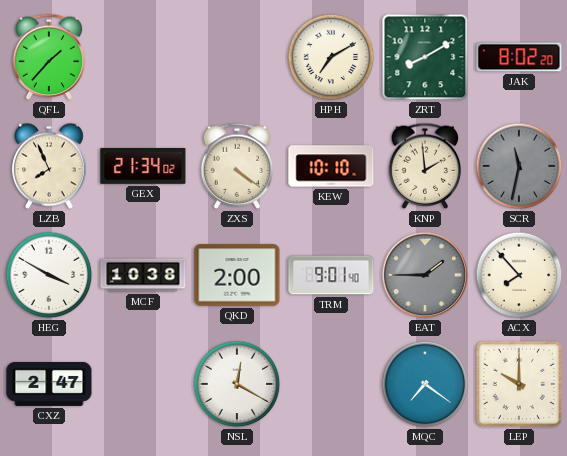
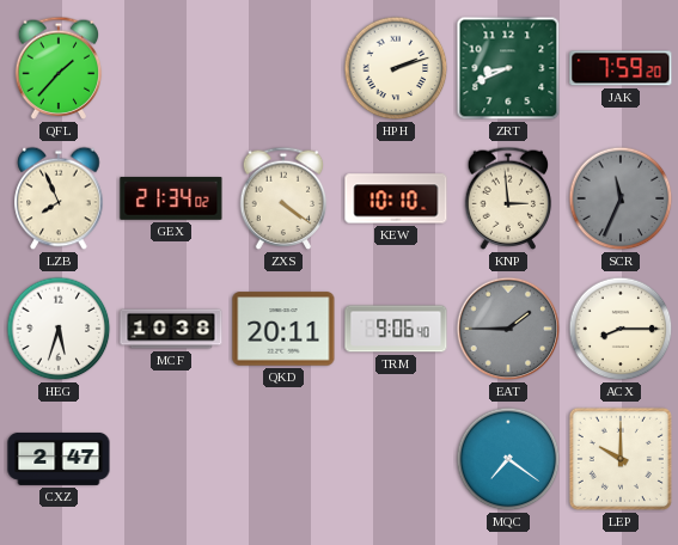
HPH: 7:10 -> 2:12 (396, 68)
ZRT: 8:10 -> 8:41 (508, 68)
JAK: 8:02 -> 7:59 (621, 68)
KNP: 1:59 -> 2:59 (508, 198)
SCR: 11:32 -> 11:34 (621, 198)
HEG: 3:50 -> 5:33 (59, 329)
QKD: 2:00 -> 20:11 (283, 329)
TRM: 9:01 -> 9:06 (396, 329)
ACX: 7:53 -> 8:15 (621, 329)
NSL: 12:20 -> none (237, 384)
